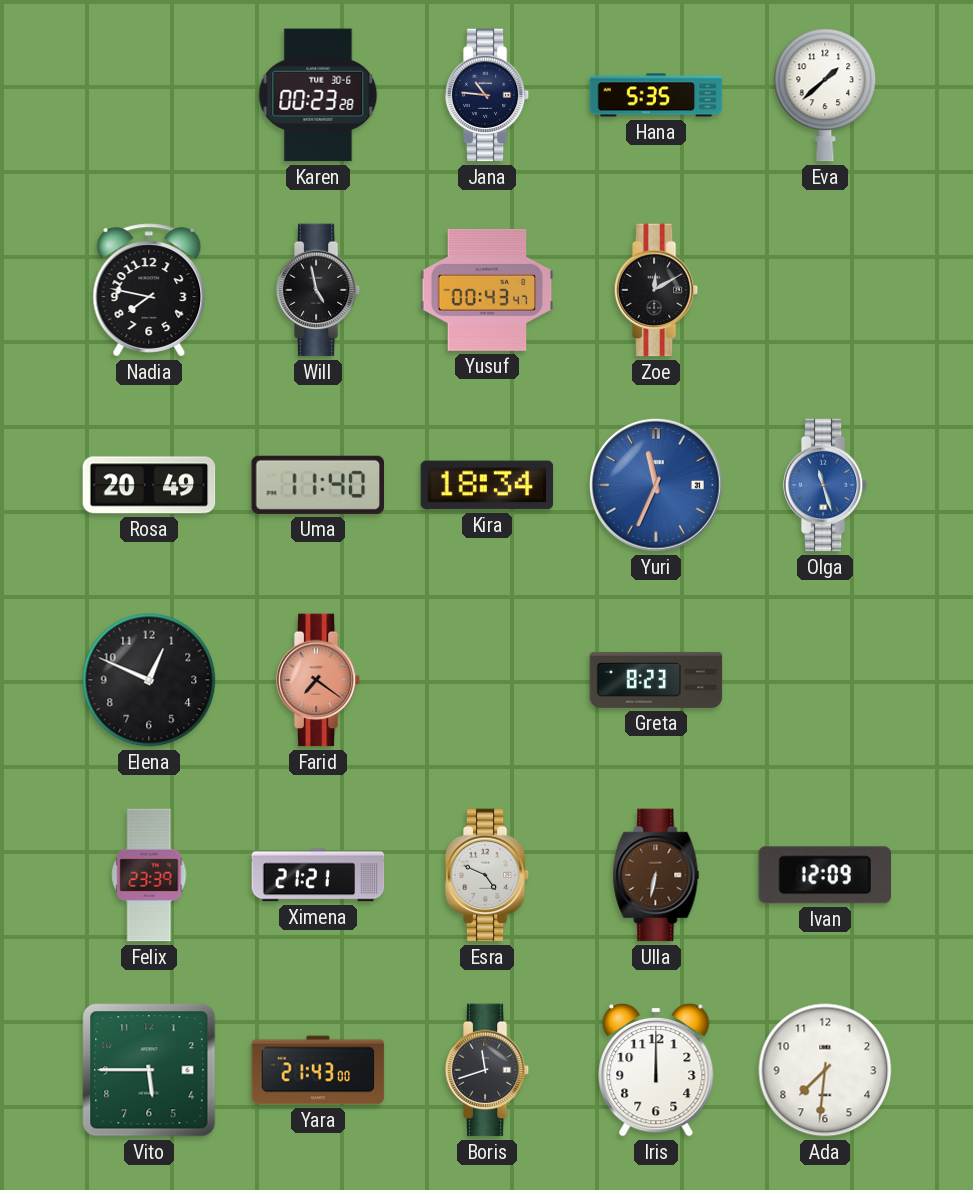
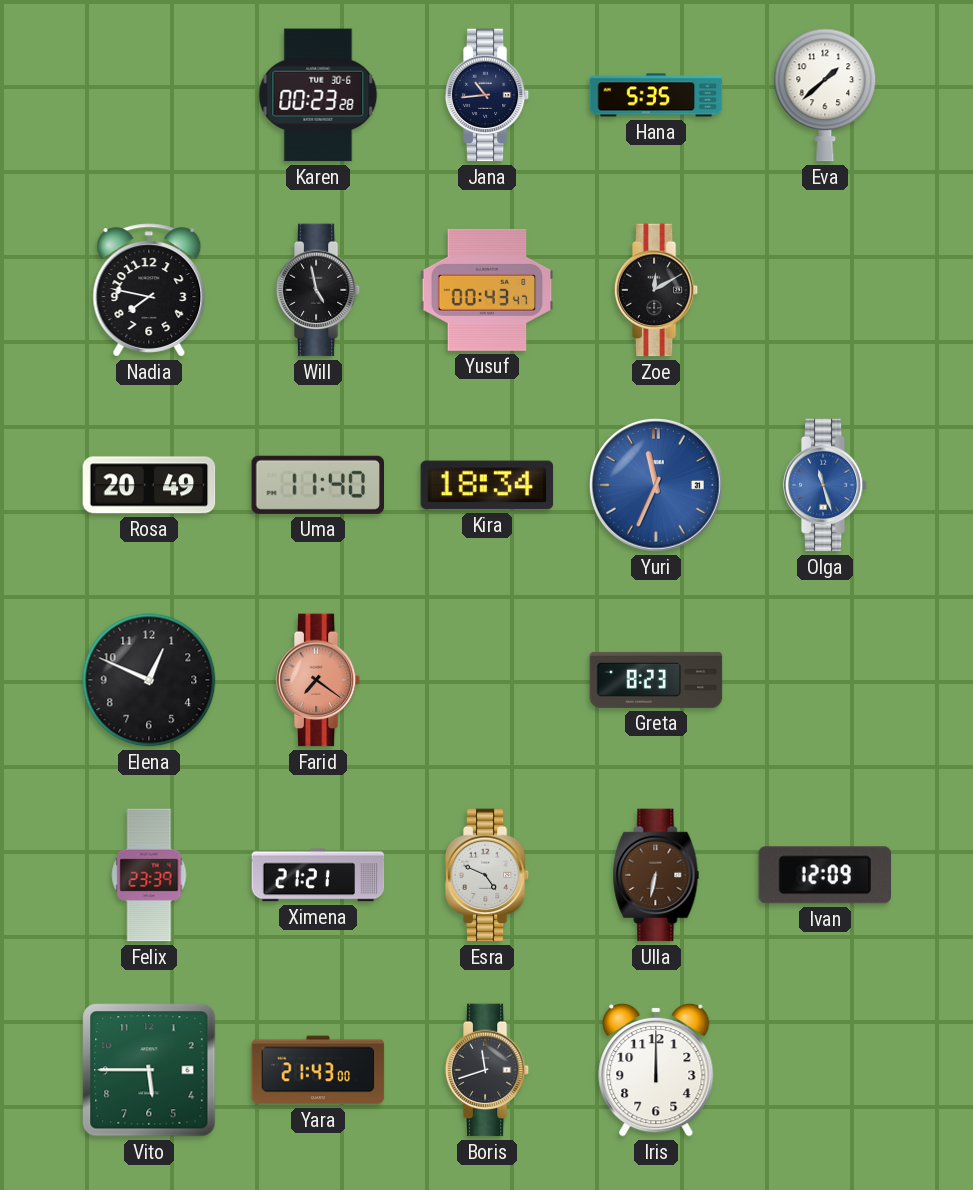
Jana: 10:46 -> 10:44 (487, 95)
Ada: 7:31 -> none (825, 1070)
